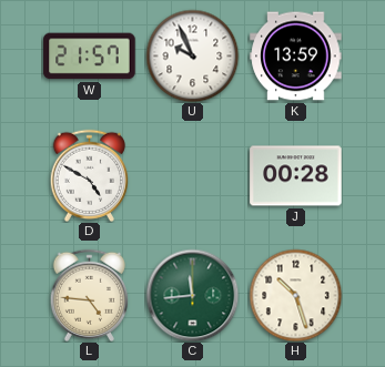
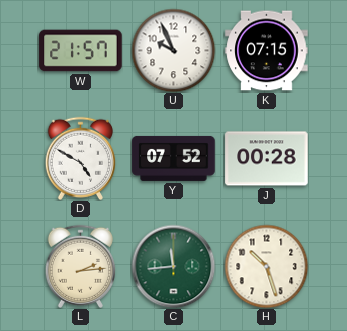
K: 13:59 -> 07:15 (267, 51)
Y: none -> 07:52 (174, 158)
L: 4:46 -> 2:14 (80, 266)
